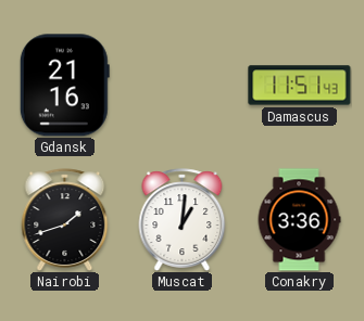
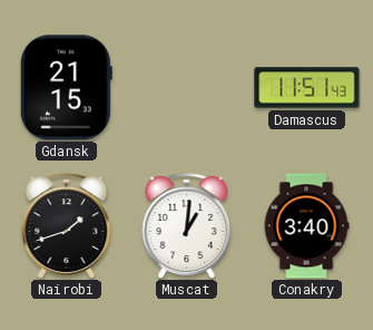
Gdansk: 21:16 -> 21:15 (66, 88)
Conakry: 3:36 -> 3:40 (306, 226)
